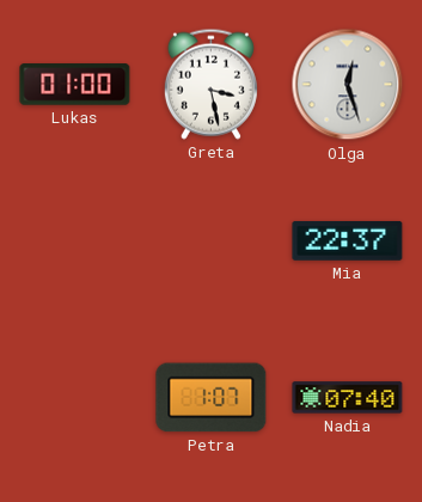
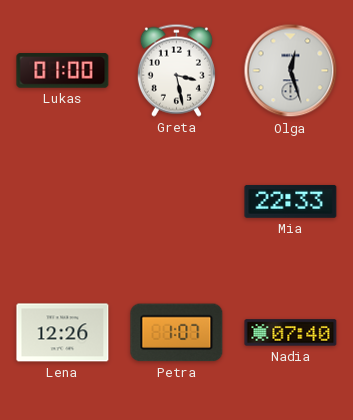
Mia: 22:37 -> 22:33 (291, 202)
Lena: none -> 12:26 (63, 333)
